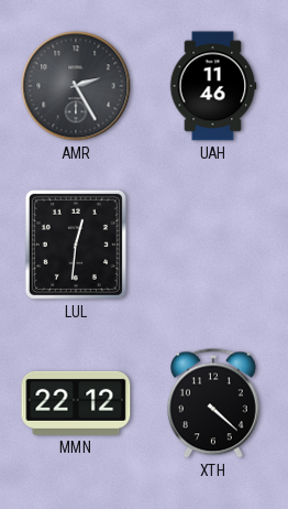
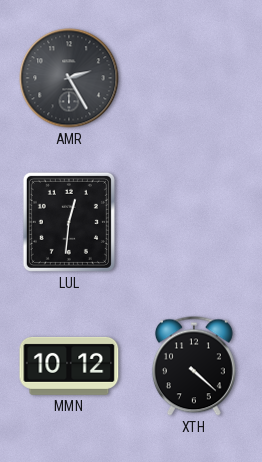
UAH: 11:46 -> none (213, 86)
MMN: 22:12 -> 10:12 (69, 366)
